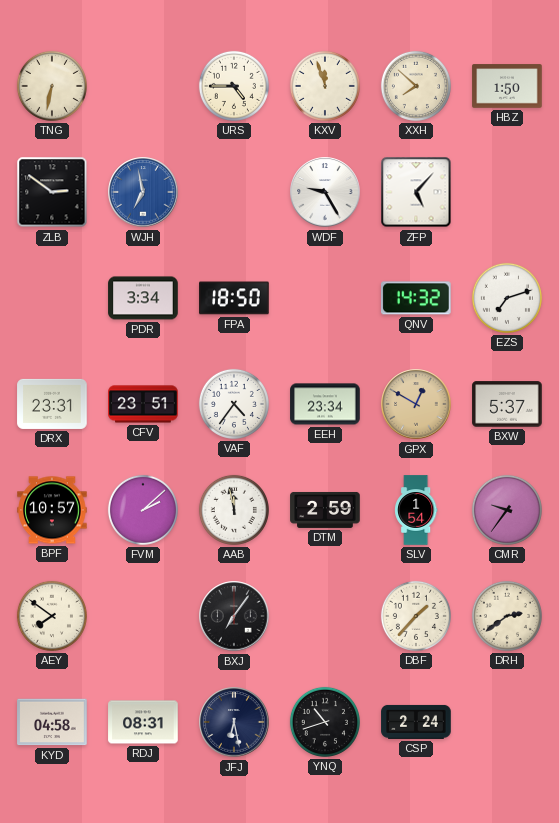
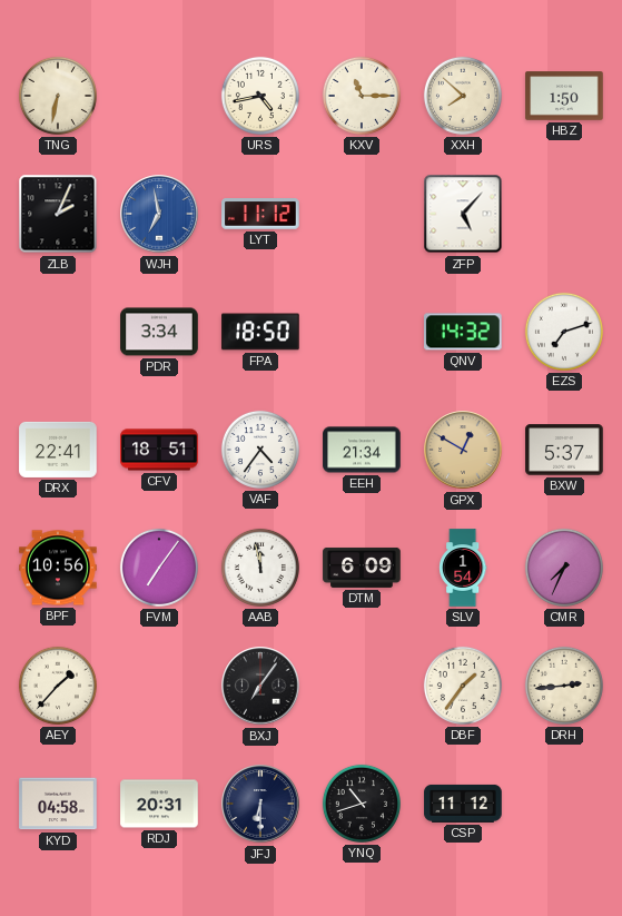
URS: 4:45 -> 4:43 (260, 96)
KXV: 11:57 -> 11:15 (362, 96)
ZLB: 2:51 -> 2:04 (58, 214)
LYT: none -> 11:12 (260, 214)
WDF: 9:25 -> none (325, 192)
DRX: 23:31 -> 22:41 (58, 450)
CFV: 23:51 -> 18:51 (159, 450)
EEH: 23:34 -> 21:34 (362, 450)
BPF: 10:57 -> 10:56 (58, 568)
FVM: 2:08 -> 7:06 (159, 568)
DTM: 2:59 -> 6:09 (362, 568)
CMR: 9:36 -> 7:34 (564, 568)
AEY: 7:51 -> 1:37 (58, 686)
DBF: 1:37 -> 1:36 (463, 686)
DRH: 2:39 -> 2:44 (564, 686)
RDJ: 08:31 -> 20:31 (159, 804)
JFJ: 6:28 -> 6:30 (260, 804)
CSP: 2:24 -> 11:12 (463, 804)
